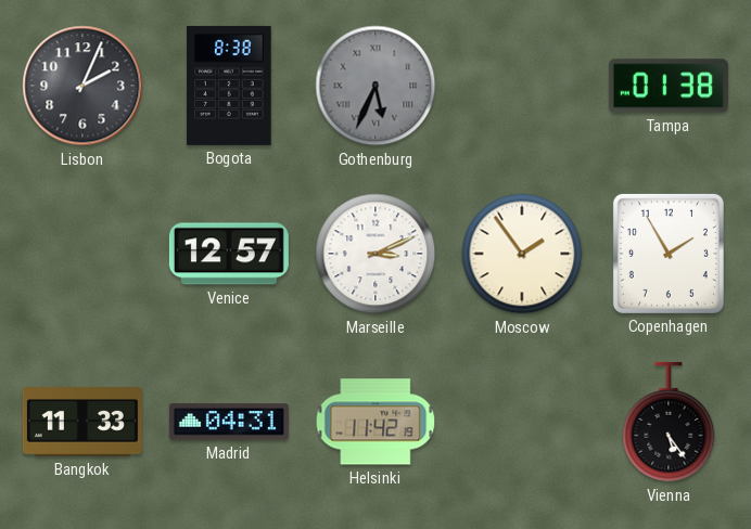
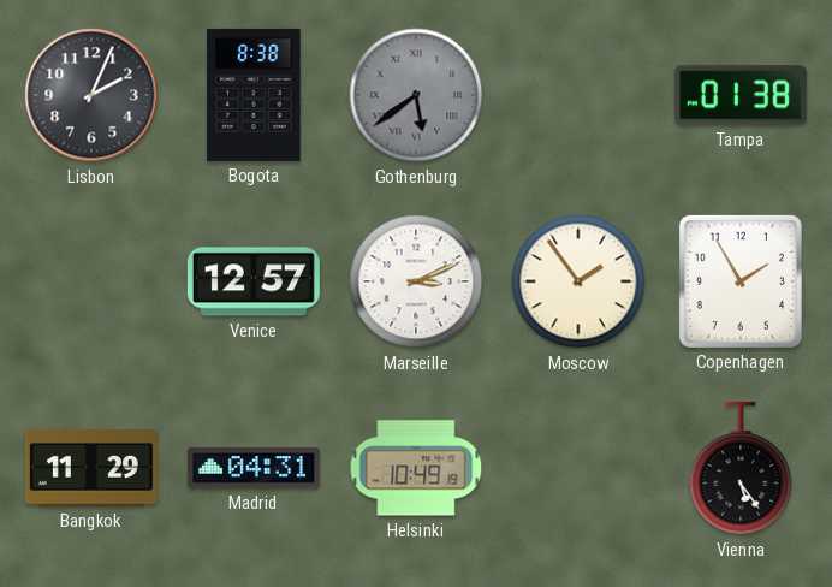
Gothenburg: 5:34 -> 5:39 (416, 95)
Bangkok: 11:33 -> 11:29 (91, 469)
Helsinki: 11:42 -> 10:49 (416, 468)
